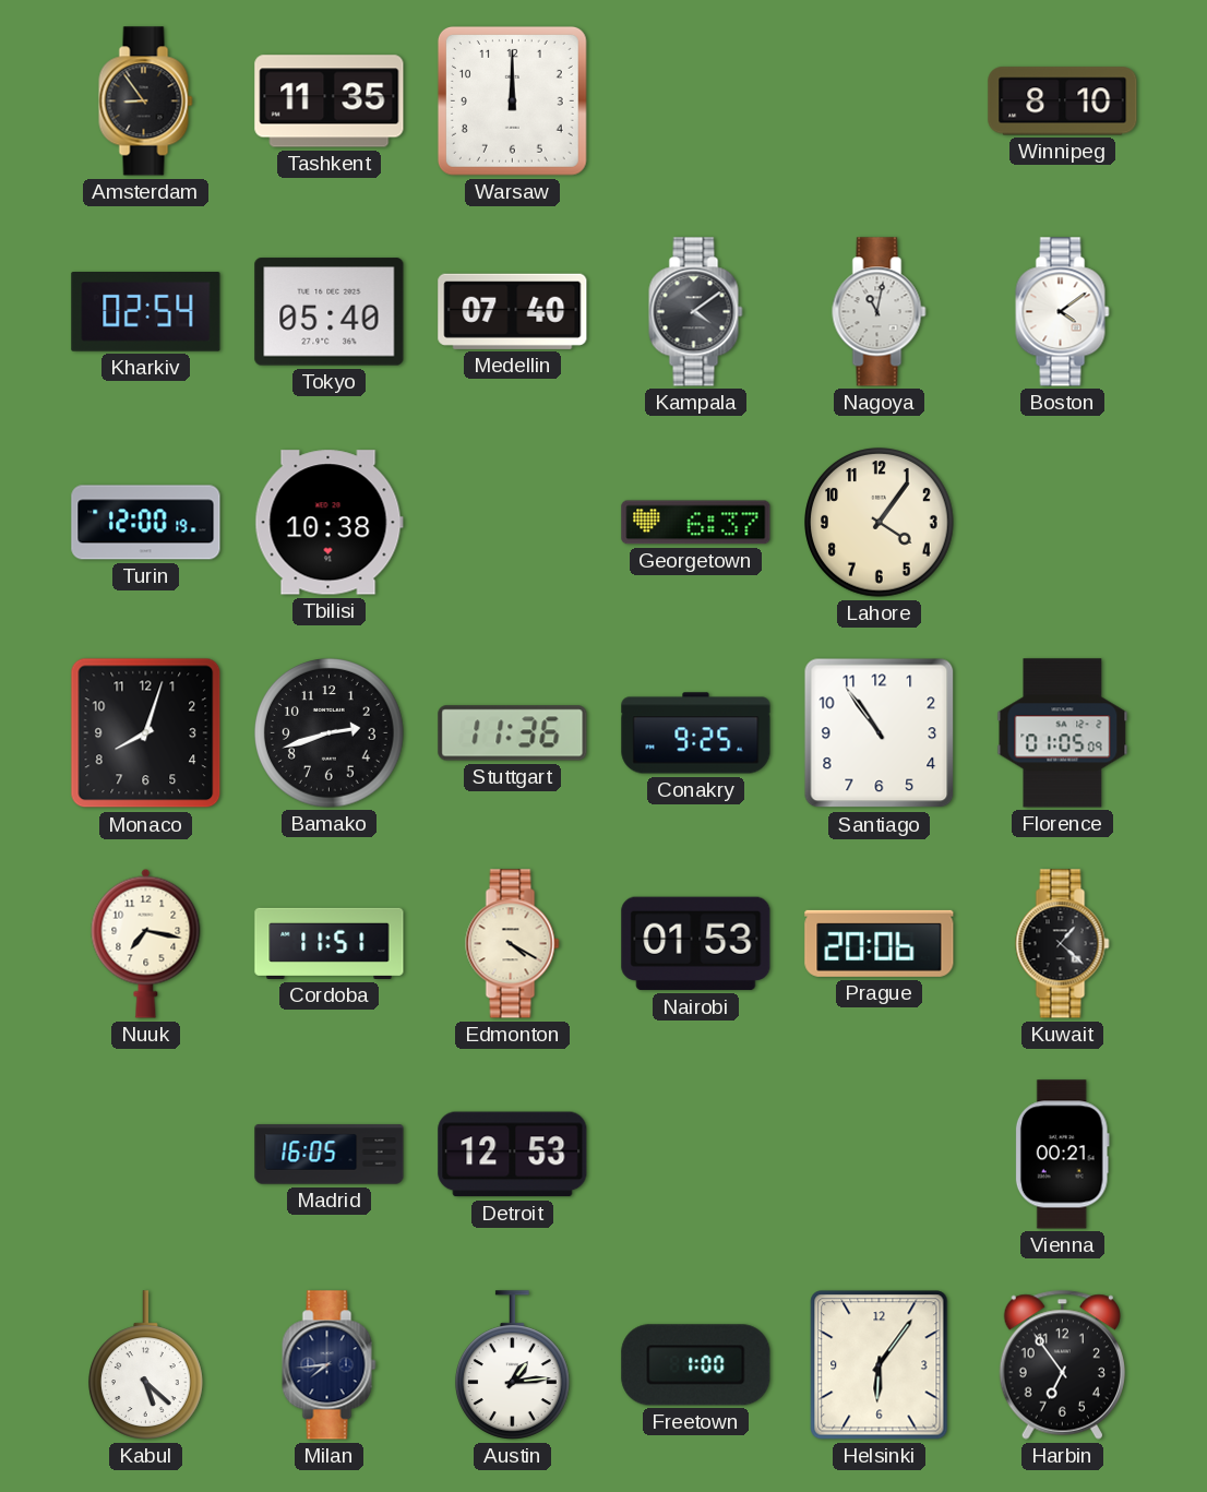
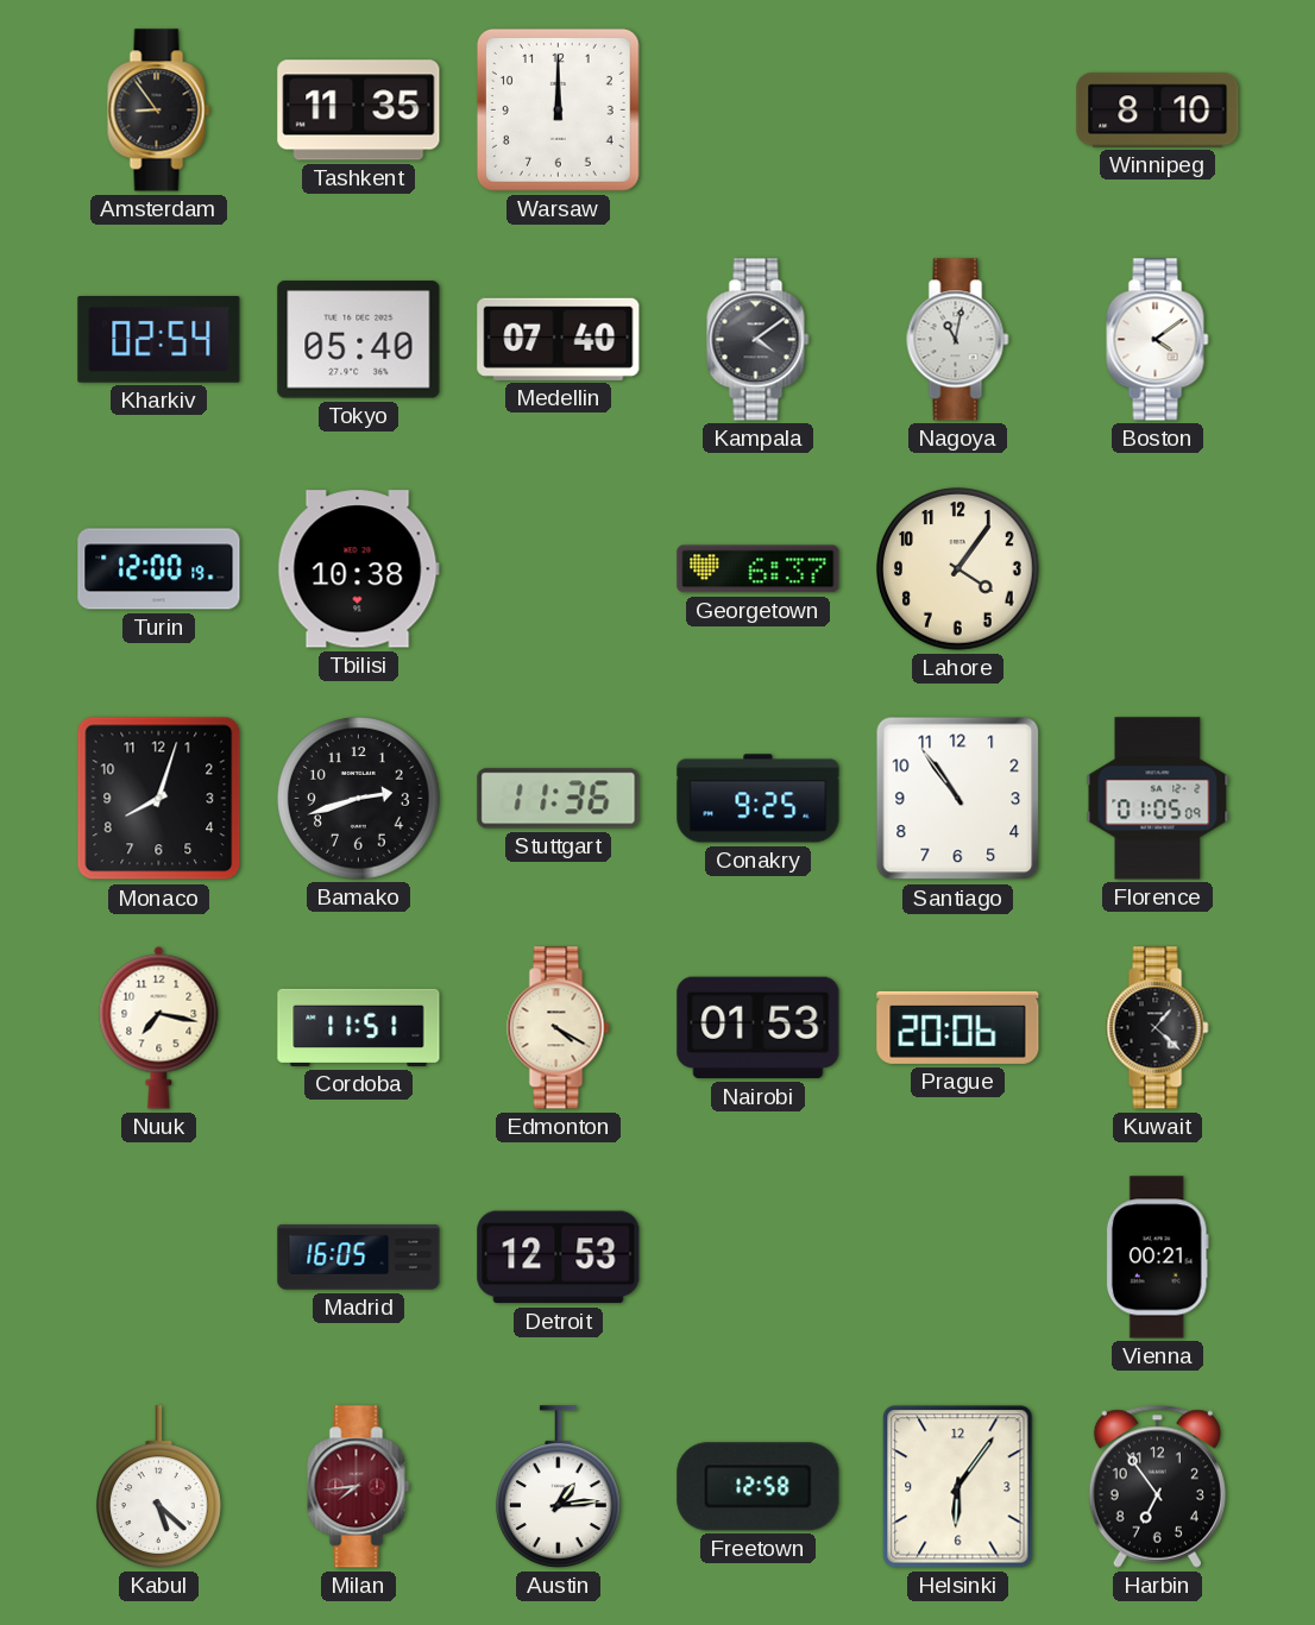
Milan dial: navy -> burgundy (359, 1487)
Freetown: 1:00 -> 12:58 (759, 1487)
